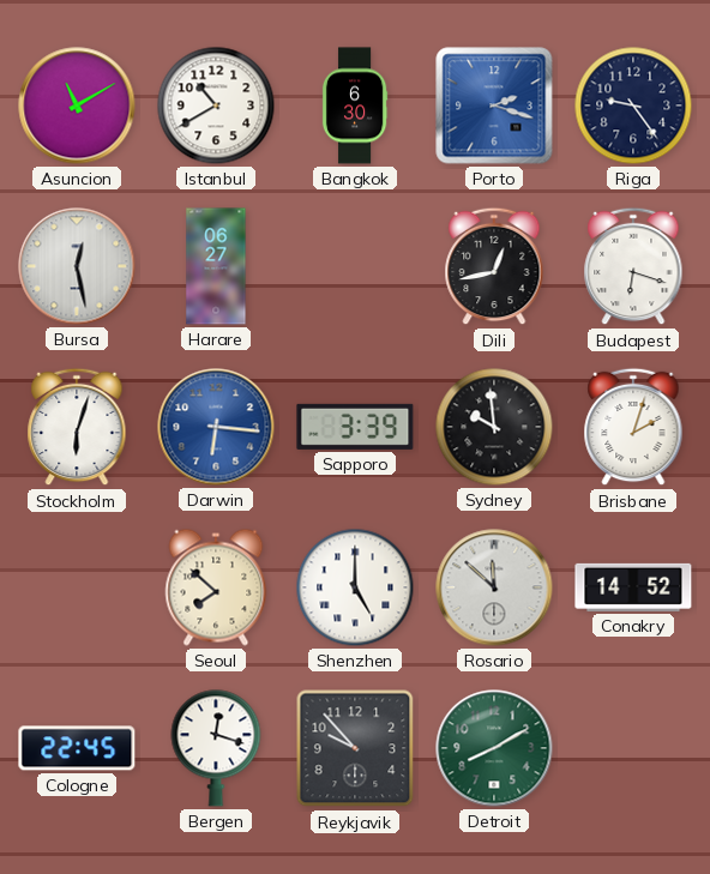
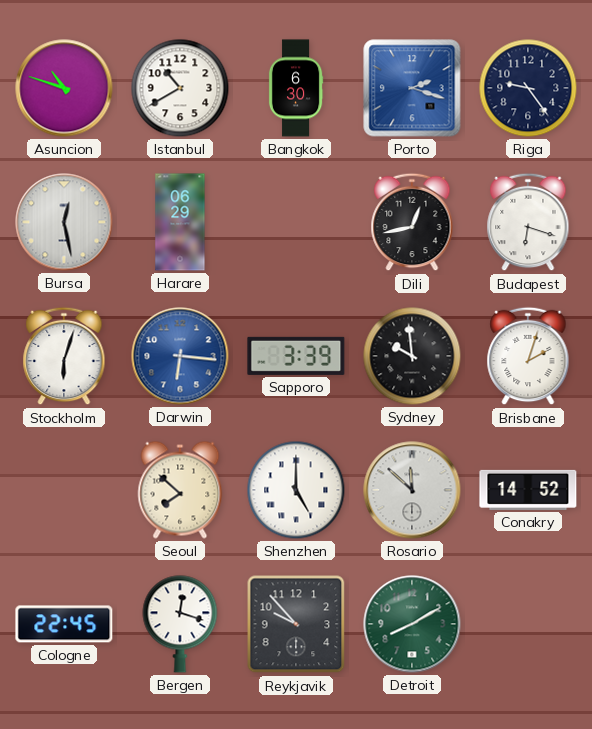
Asuncion: 11:10 -> 10:48 (64, 88)
Harare: 06:27 -> 06:29 (180, 222)
